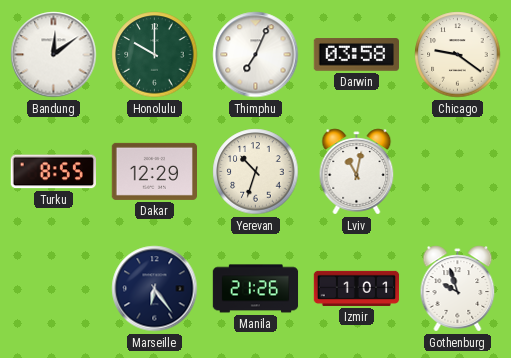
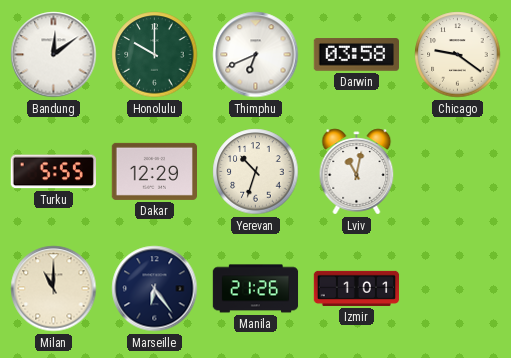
Thimphu: 7:04 -> 6:41 (256, 55)
Turku: 8:55 -> 5:55 (53, 172)
Milan: none -> 11:00 (54, 289)
Gothenburg: 9:57 -> none (458, 289)
